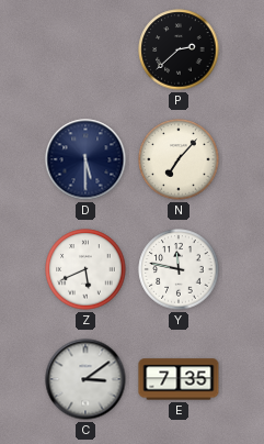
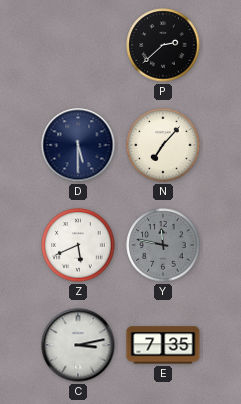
Y dial: white -> grey (163, 245)
C: 3:09 -> 3:13 (78, 345)
